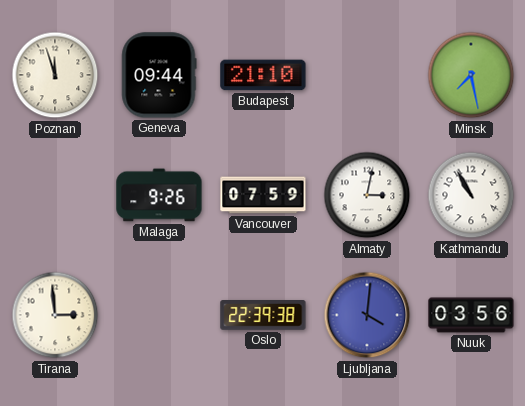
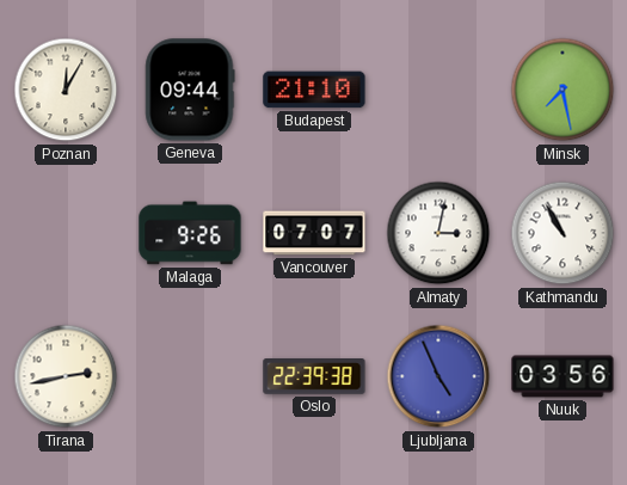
Poznan: 11:57 -> 12:05 (66, 90)
Vancouver: 07:59 -> 07:07 (314, 233)
Tirana: 2:59 -> 2:43 (66, 376)
Ljubljana: 4:01 -> 4:56 (438, 376)
